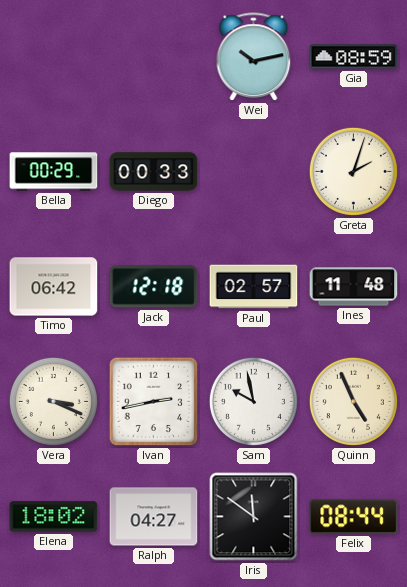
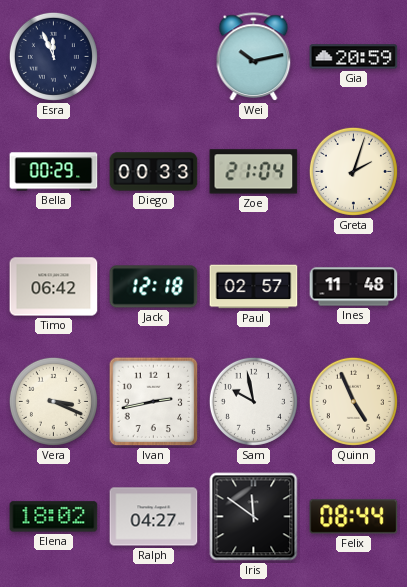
Esra: none -> 11:56 (53, 56)
Gia: 08:59 -> 20:59 (354, 57)
Zoe: none -> 21:04 (254, 172)
